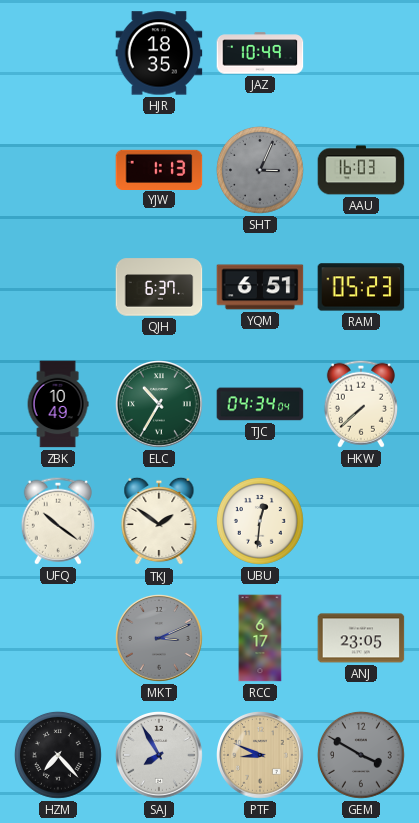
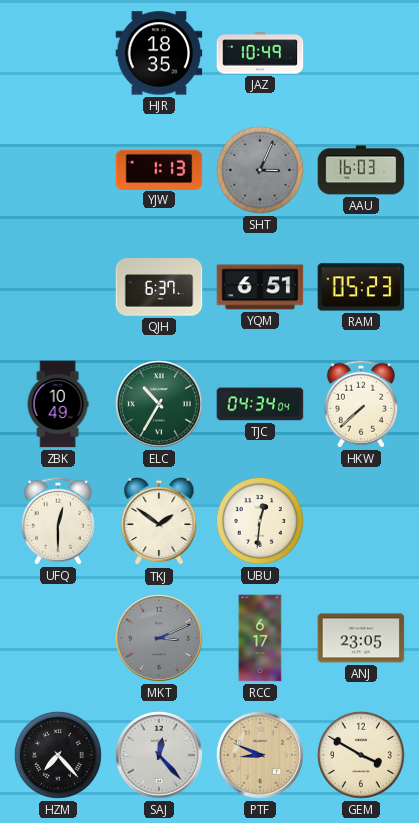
UFQ: 10:21 -> 12:30 (58, 521)
SAJ: 7:55 -> 12:23 (160, 756)
GEM dial: grey -> cream (361, 755)
